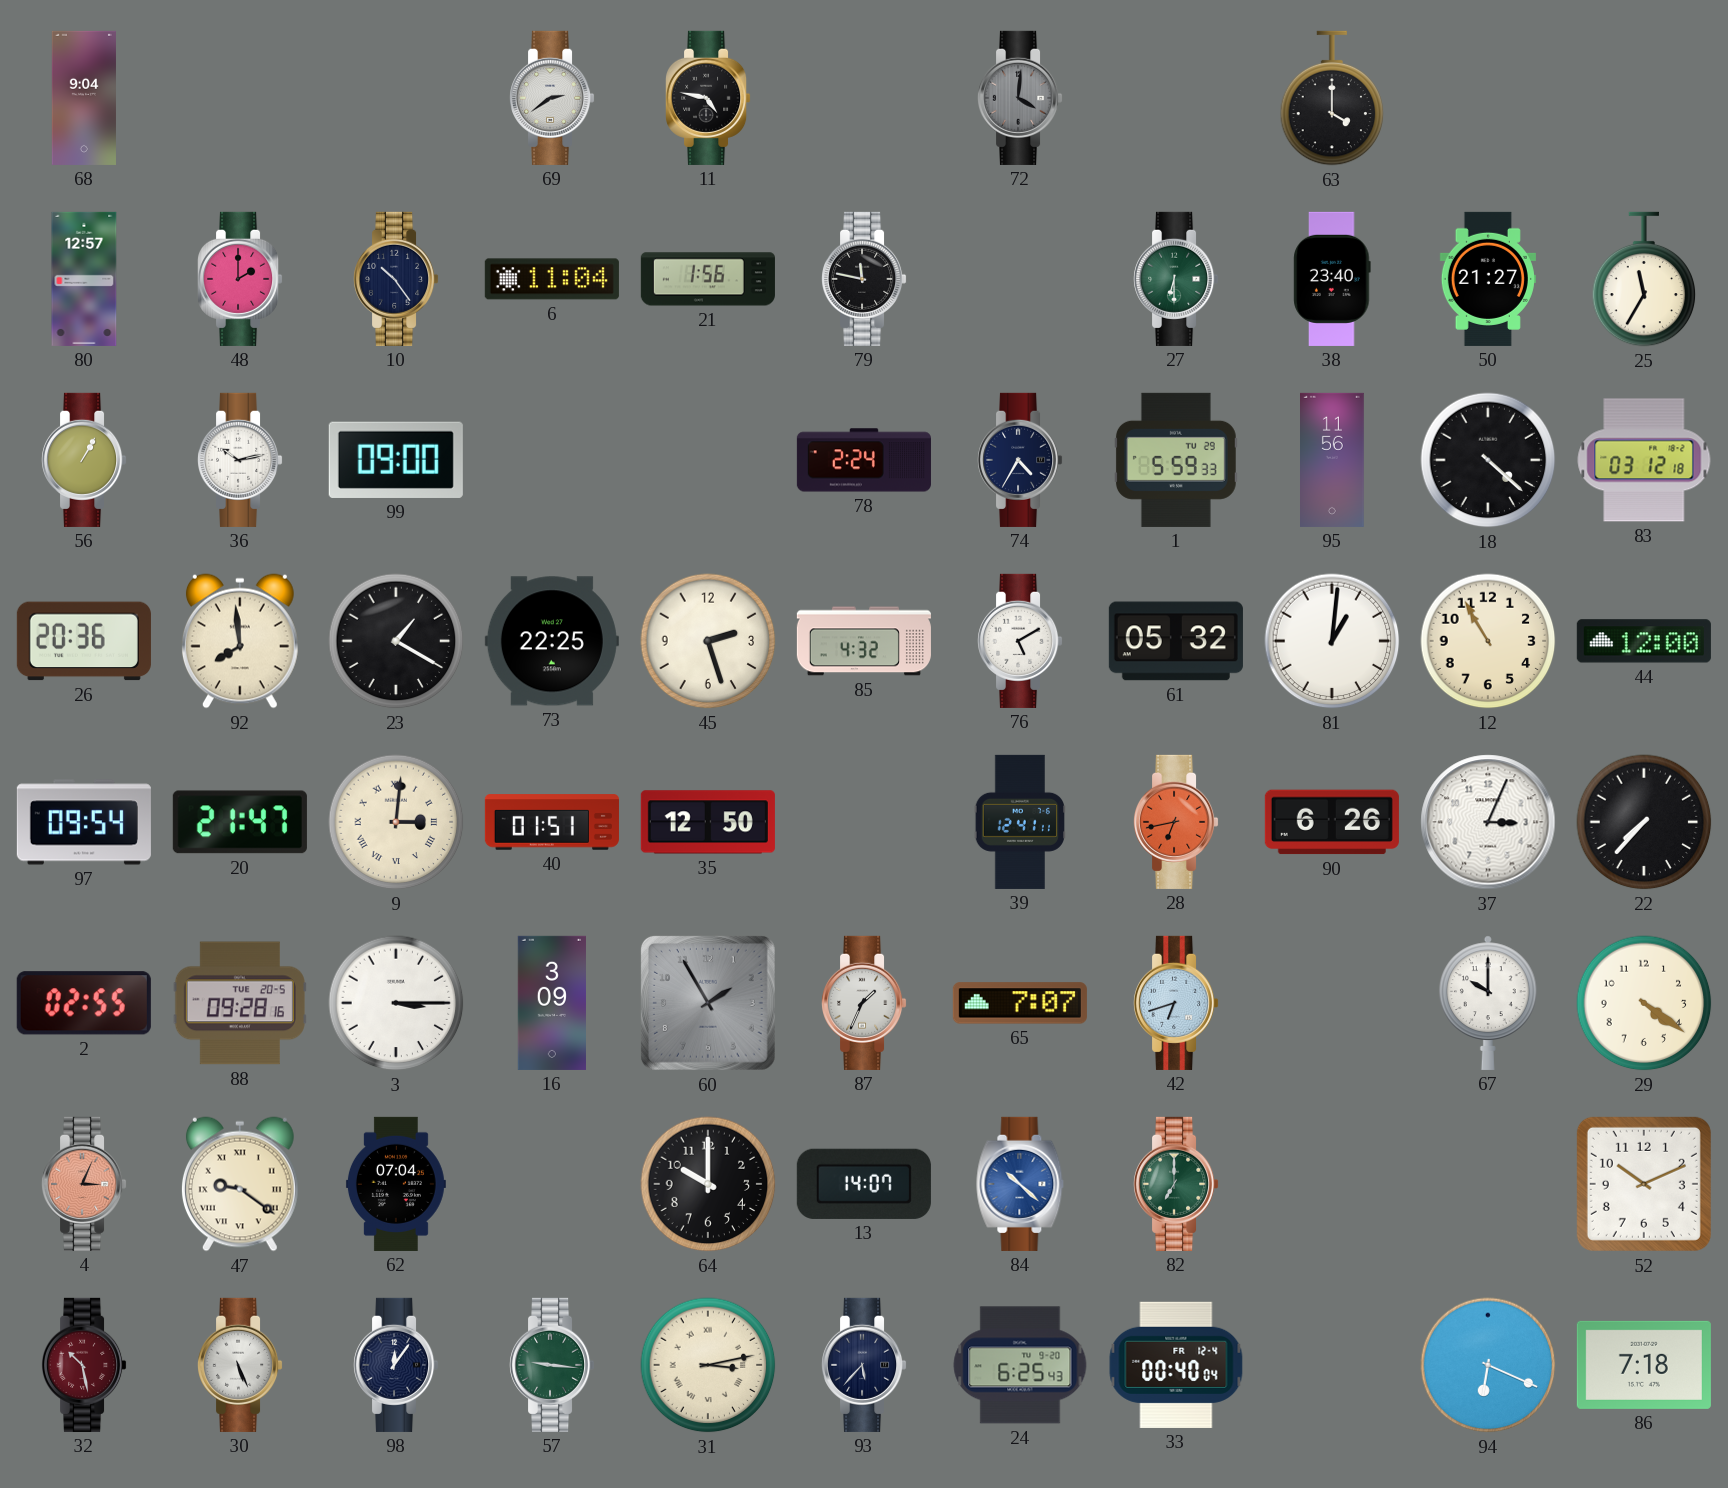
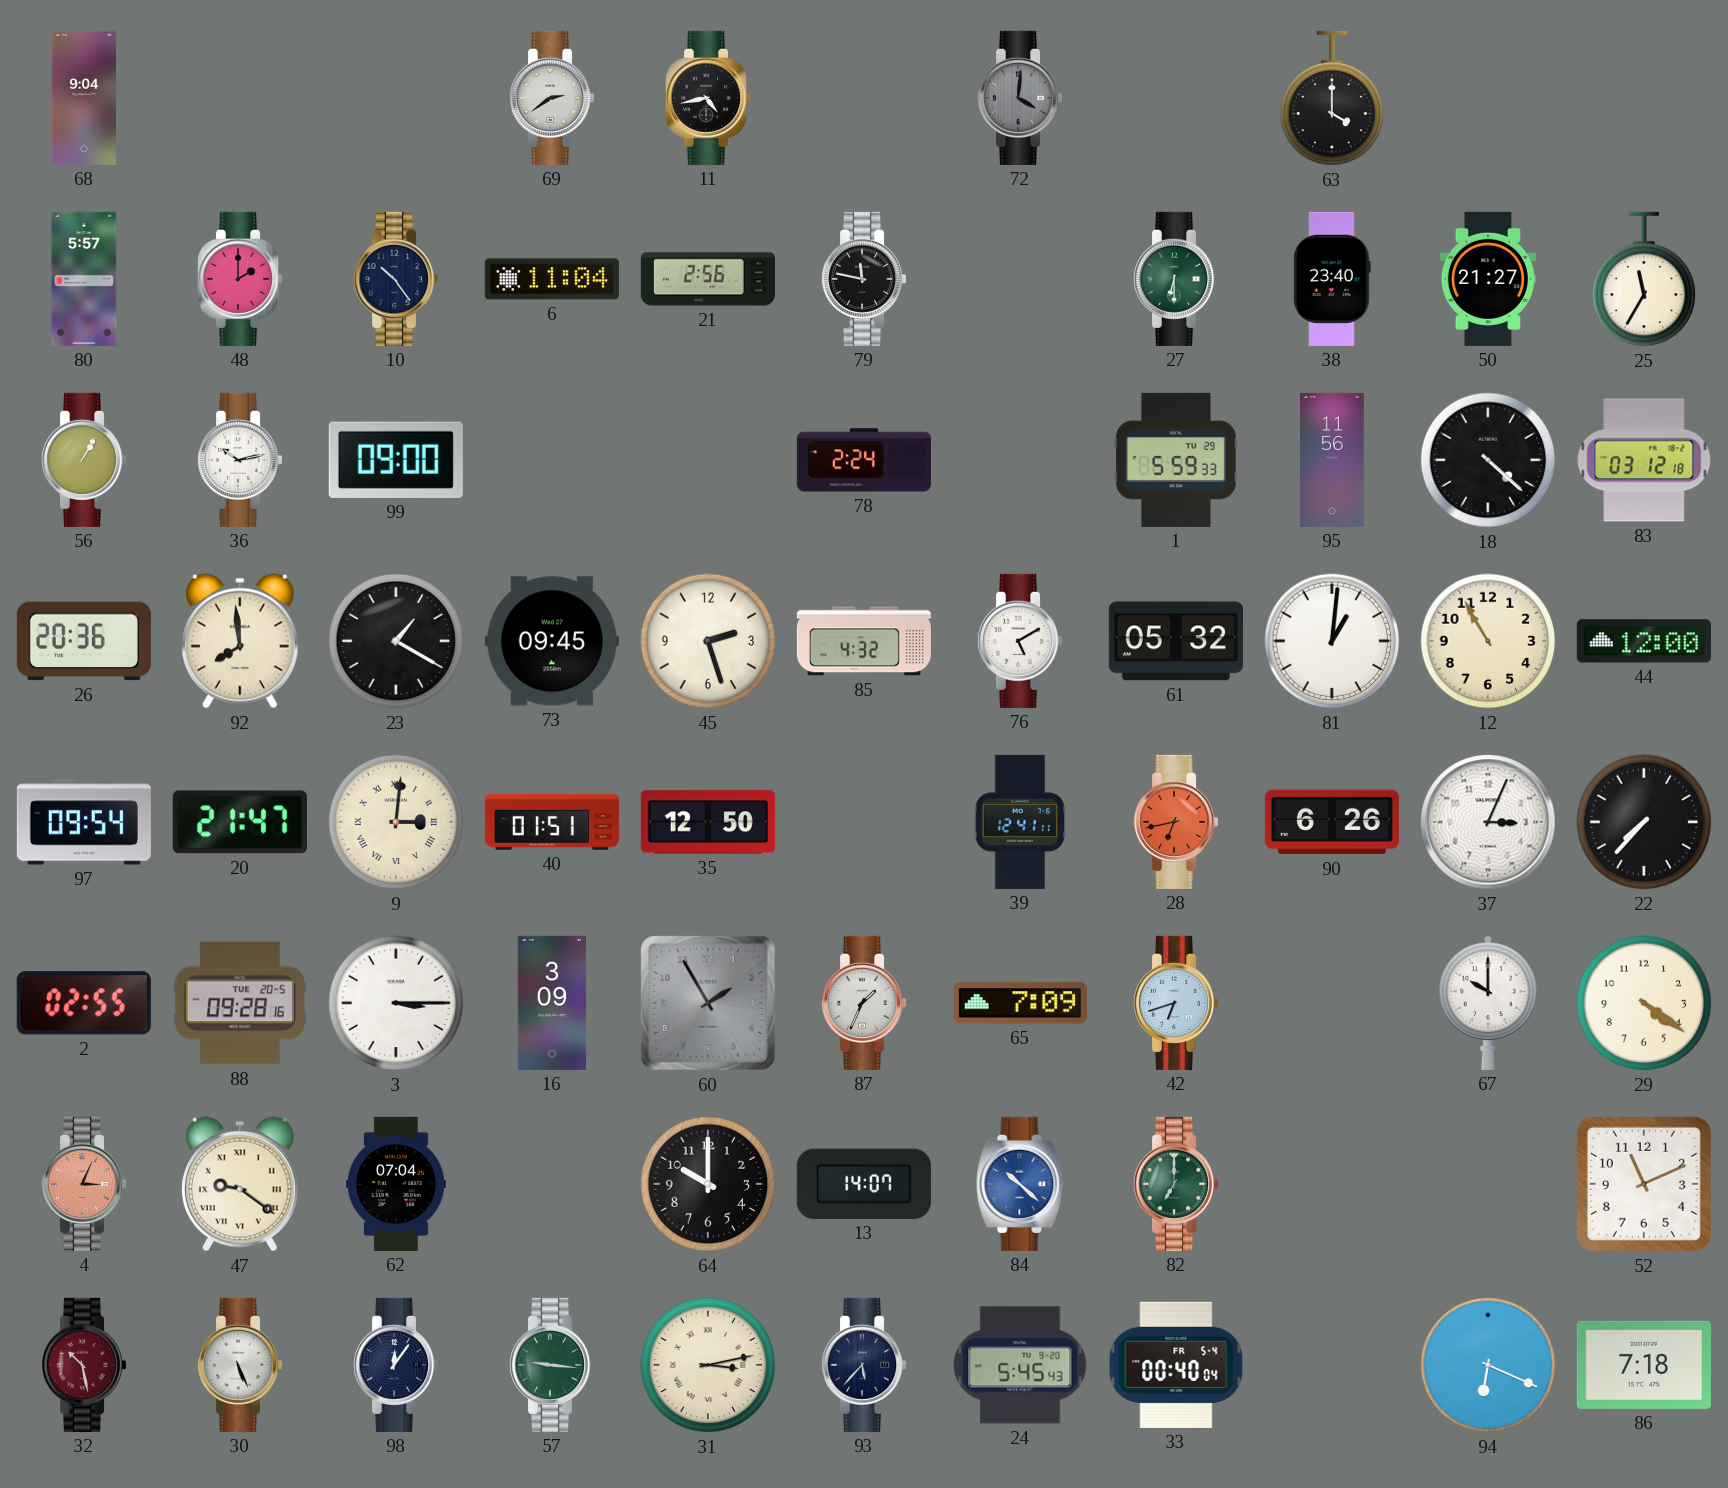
11: 4:47 -> 4:43 (709, 98)
80: 12:57 -> 5:57 (84, 279)
21: 1:56 -> 2:56 (708, 279)
74: 4:35 -> none (1021, 460)
73: 22:25 -> 09:45 (552, 641)
65: 7:07 -> 7:09 (1020, 1003)
52: 10:11 -> 11:11 (1644, 1184)
24: 6:25 -> 5:45 (1020, 1365)
33 date: FR 12-4 -> FR 5-4 (1176, 1365)
